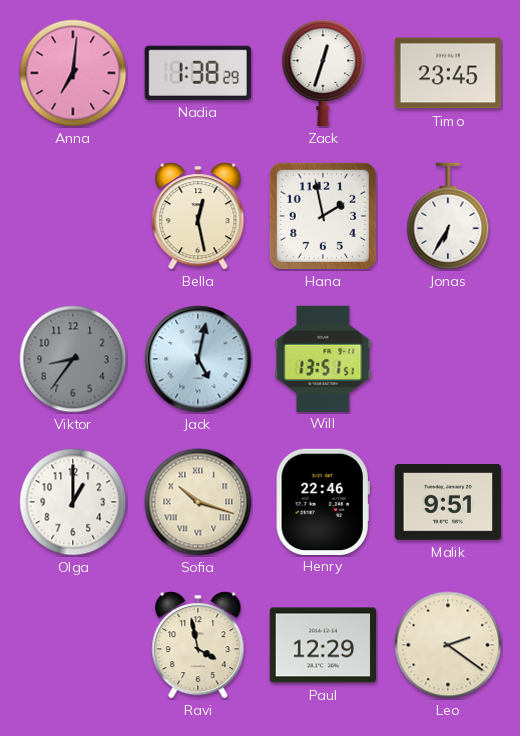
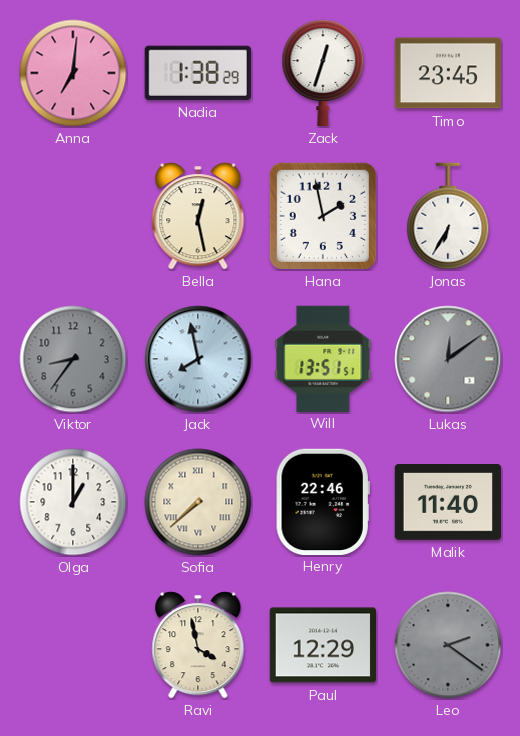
Jack: 5:02 -> 7:58 (198, 359)
Lukas: none -> 12:09 (448, 359)
Sofia: 10:18 -> 7:38 (198, 502)
Malik: 9:51 -> 11:40 (448, 503)
Leo dial: cream -> grey (448, 645)
